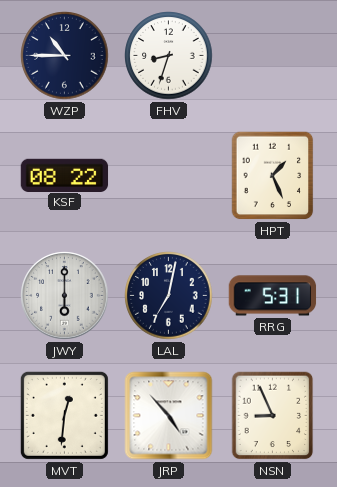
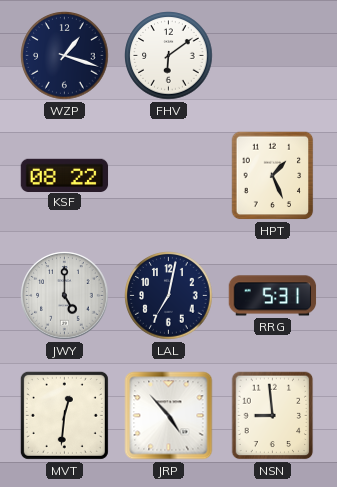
WZP: 10:45 -> 1:18 (65, 56)
FHV: 8:33 -> 6:09 (169, 56)
JWY: 6:00 -> 5:00 (65, 296)
NSN: 8:56 -> 8:59 (273, 416)
